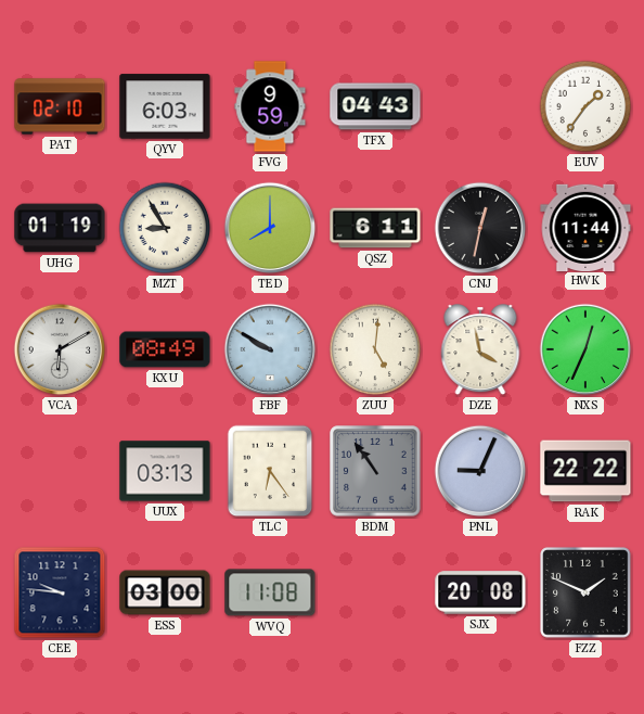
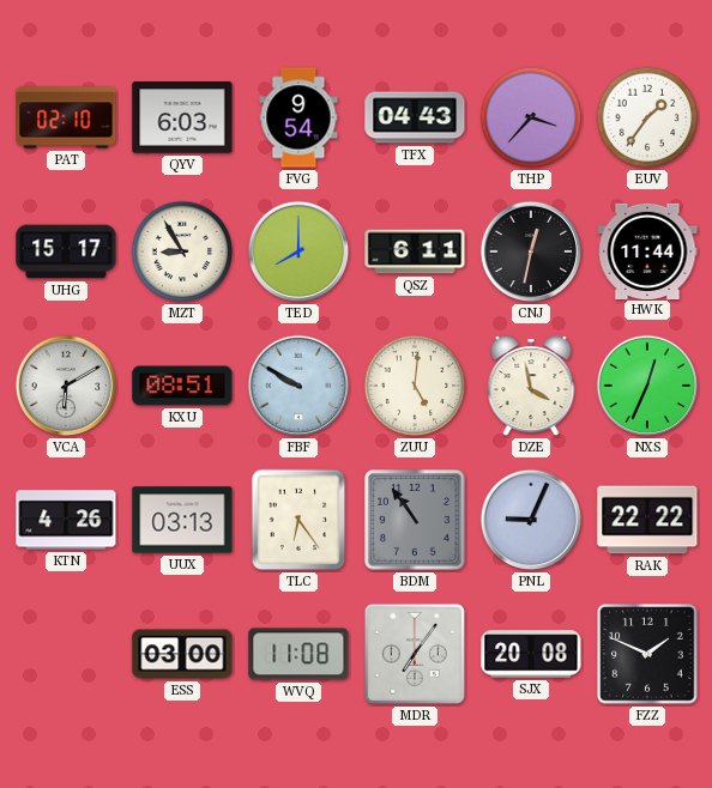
FVG: 9:59 -> 9:54 (298, 117)
THP: none -> 3:37 (531, 117)
UHG: 01:19 -> 15:17 (66, 251)
KXU: 08:49 -> 08:51 (182, 386)
KTN: none -> 4:26 (66, 520)
CEE: 9:46 -> none (60, 592)
MDR: none -> 7:06 (415, 654)
